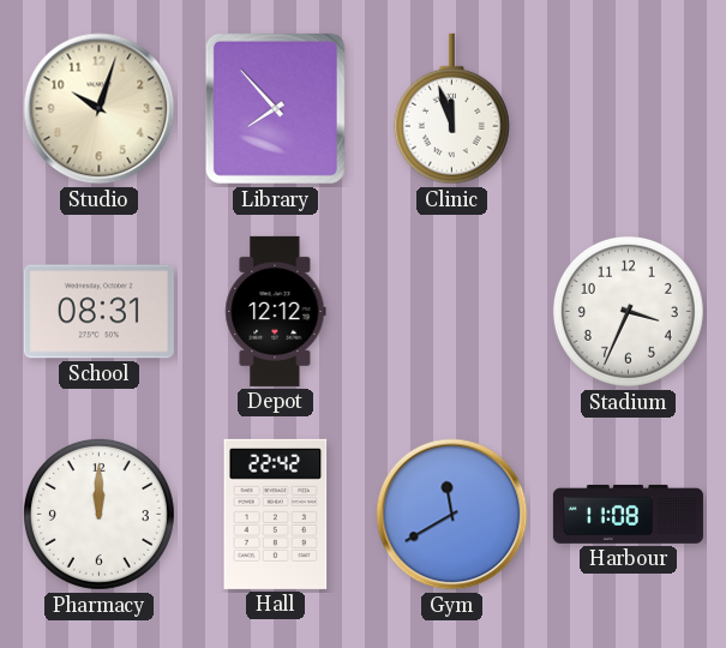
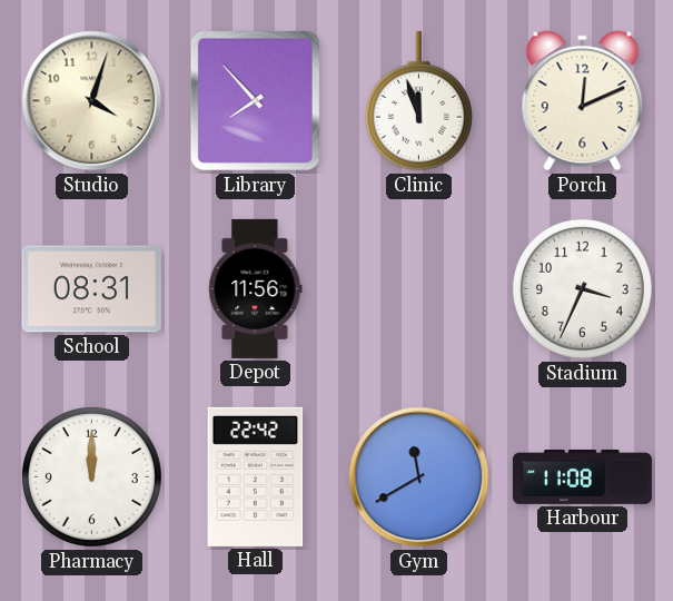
Studio: 10:03 -> 4:03 (92, 101)
Porch: none -> 12:11 (583, 101)
Depot: 12:12 -> 11:56 (256, 288)
